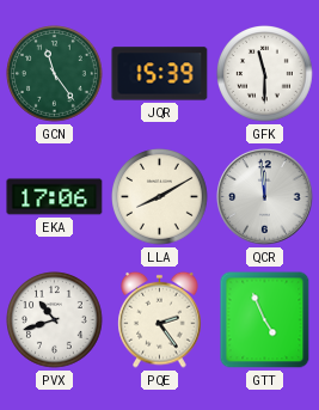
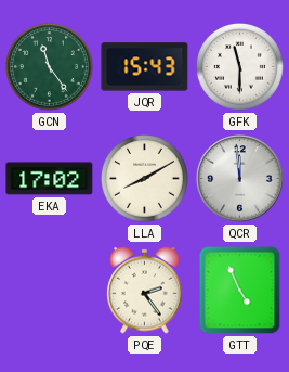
JQR: 15:39 -> 15:43 (145, 67)
EKA: 17:06 -> 17:02 (50, 179)
PVX: 10:42 -> none (55, 320)
